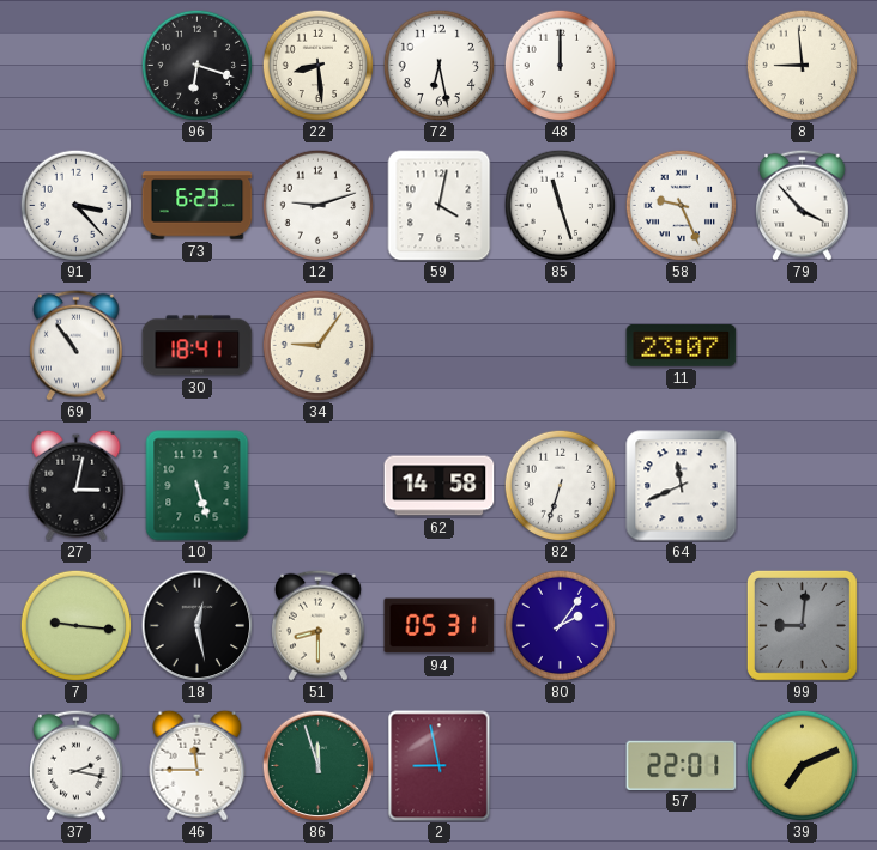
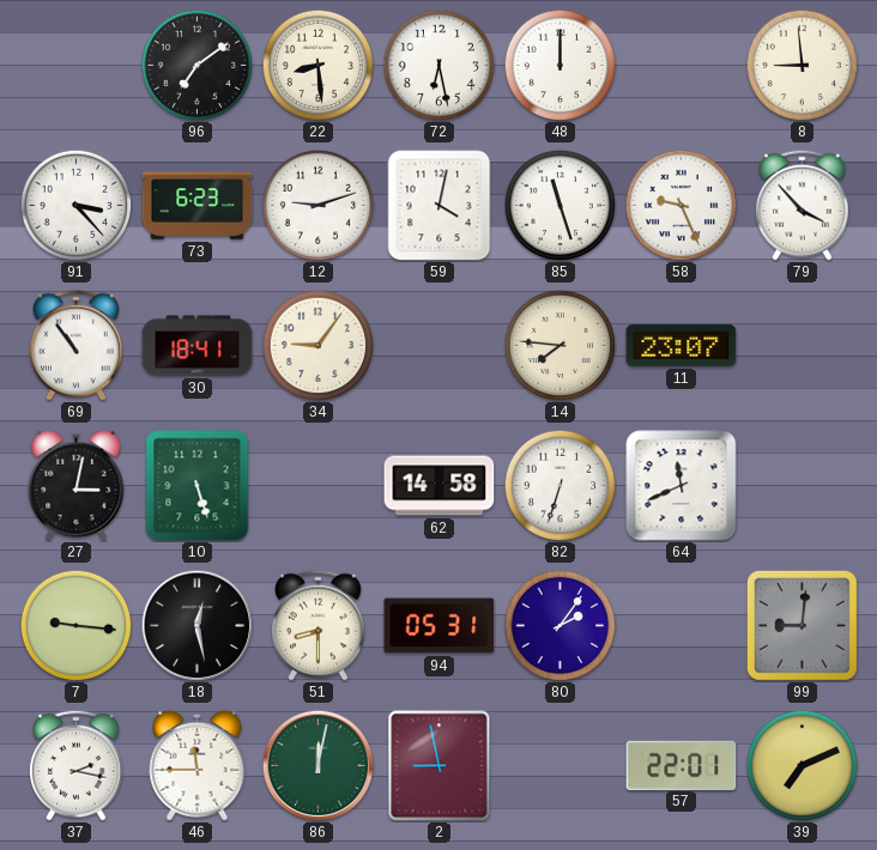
96: 6:18 -> 7:09 (196, 65)
14: none -> 7:46 (560, 345)
86: 11:57 -> 12:02 (317, 765)
